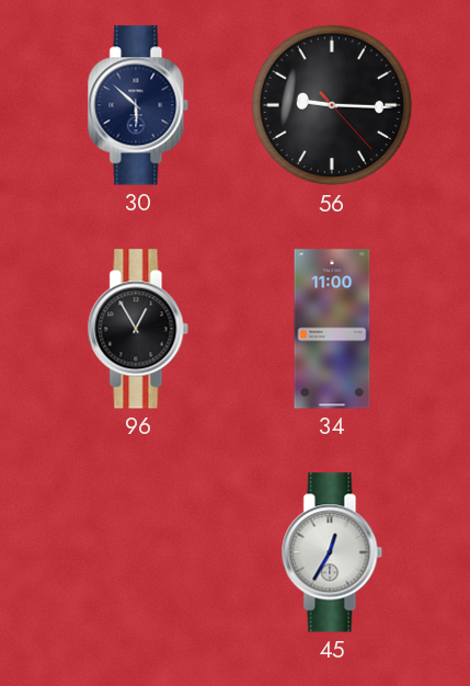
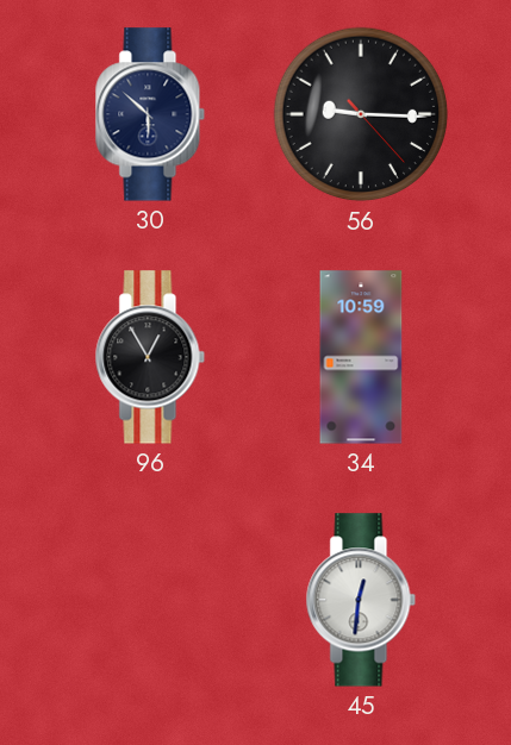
34: 11:00 -> 10:59 (361, 357)
45: 12:35 -> 12:31 (361, 600)
